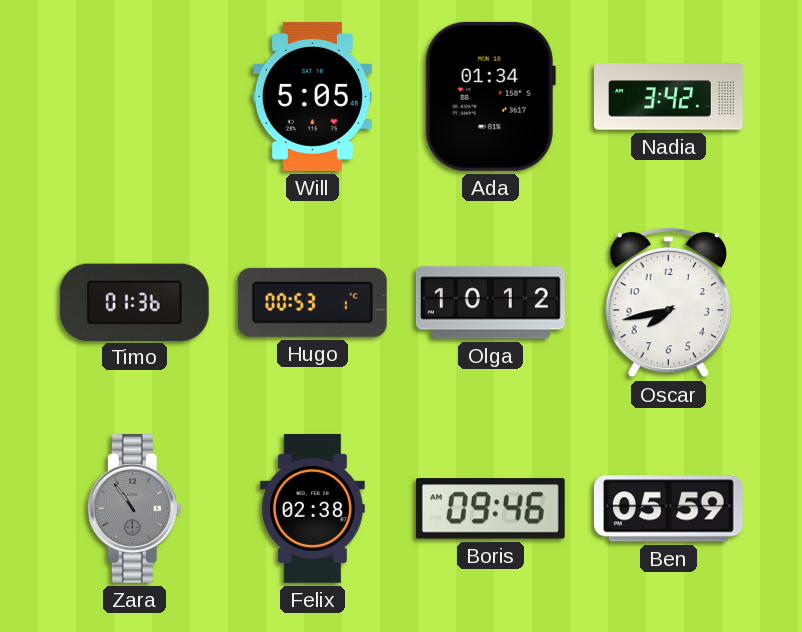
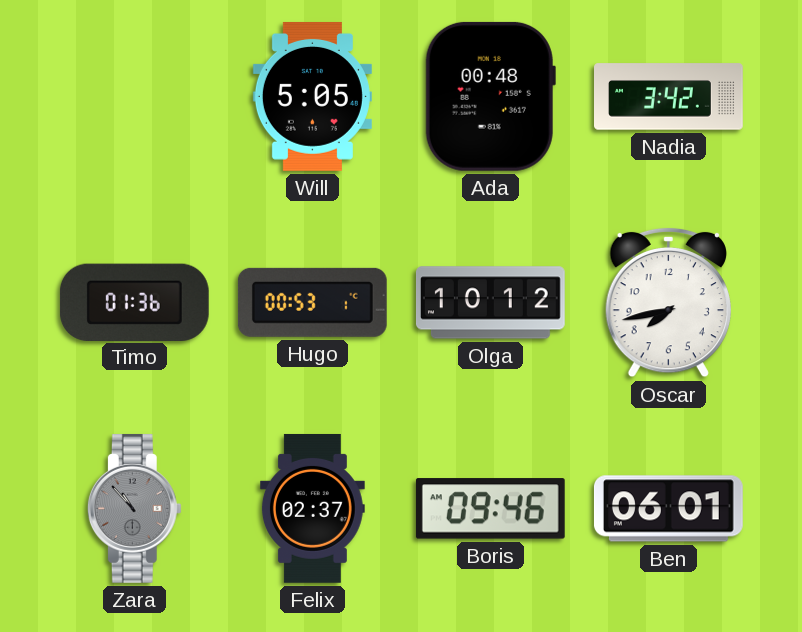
Ada: 01:34 -> 00:48 (490, 96)
Zara: 10:54 -> 10:53 (134, 508)
Felix: 02:38 -> 02:37 (312, 508)
Ben: 05:59 -> 06:01 (668, 509)
